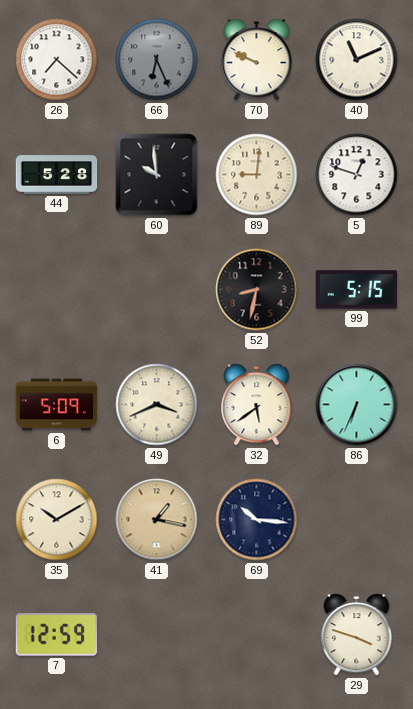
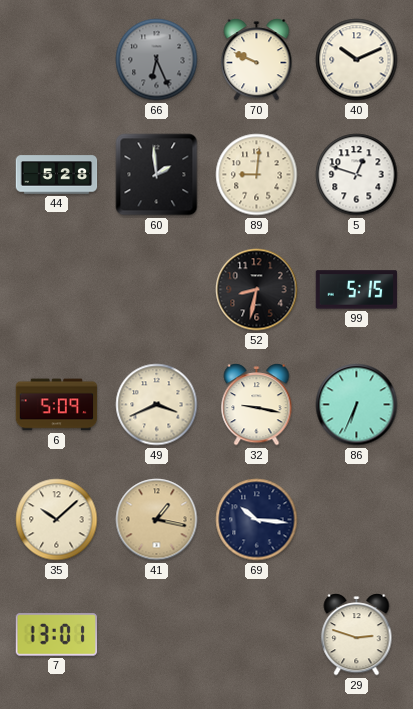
26: 7:22 -> none (57, 60)
40: 11:11 -> 10:11 (357, 60)
60: 9:59 -> 1:59 (157, 175)
32: 5:39 -> 9:17 (257, 405)
35: 10:10 -> 10:08 (57, 520)
7: 12:59 -> 13:01 (57, 635)
29: 3:48 -> 2:48 (357, 635)
